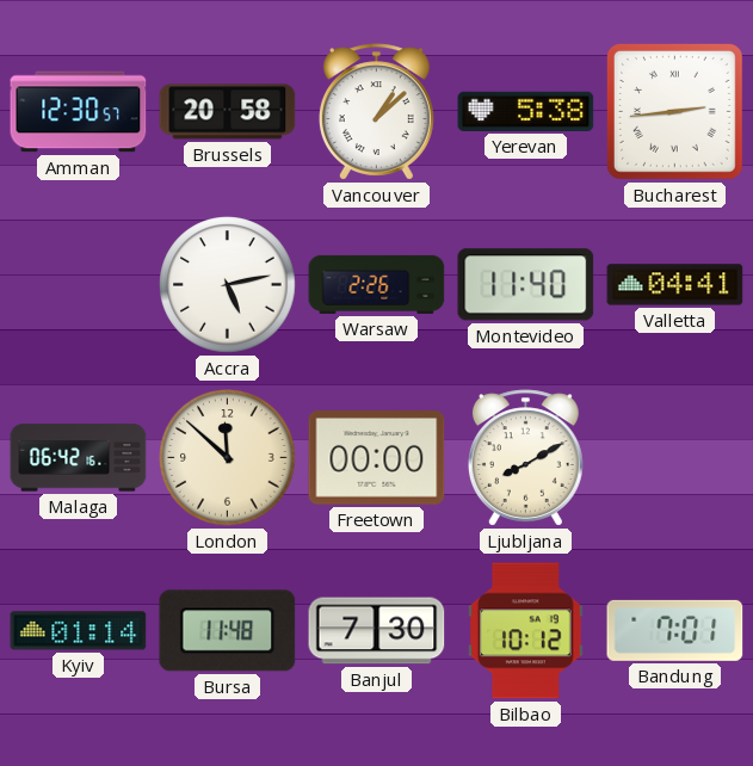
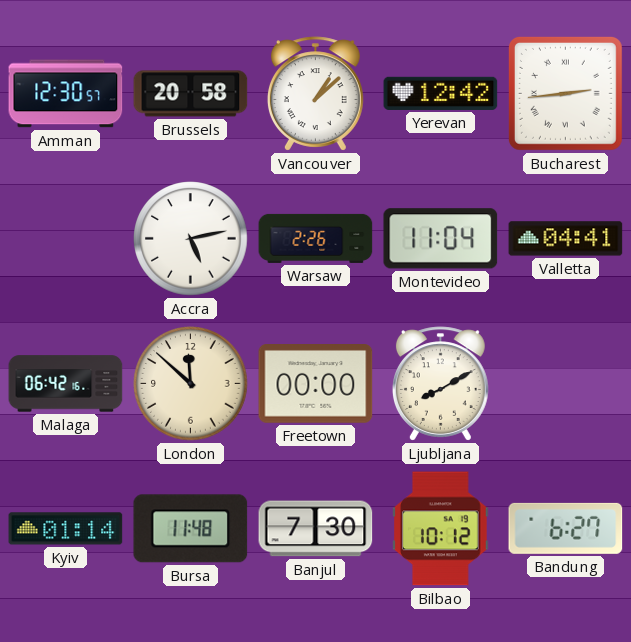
Yerevan: 5:38 -> 12:42 (441, 93)
Montevideo: 11:40 -> 11:04 (441, 239)
Bandung: 7:01 -> 6:27 (566, 528)
